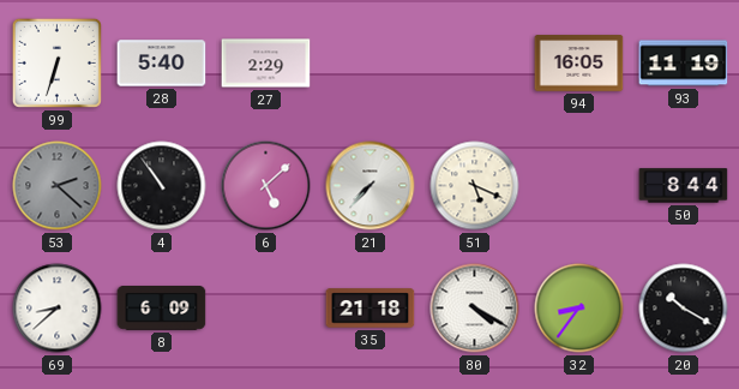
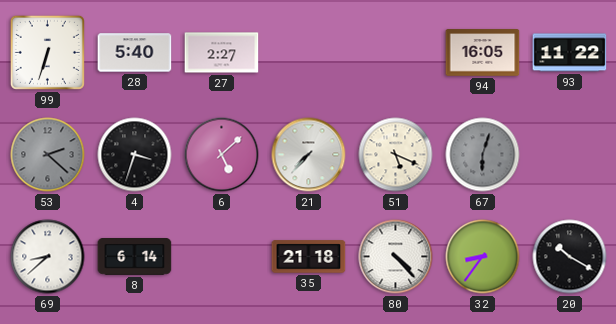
27: 2:29 -> 2:27 (222, 53)
93: 11:19 -> 11:22 (570, 53)
4: 10:54 -> 3:33 (135, 155)
67: none -> 6:03 (483, 155)
50: 8:44 -> none (684, 186)
8: 6:09 -> 6:14 (135, 257)
80: 4:20 -> 4:23 (396, 257)
